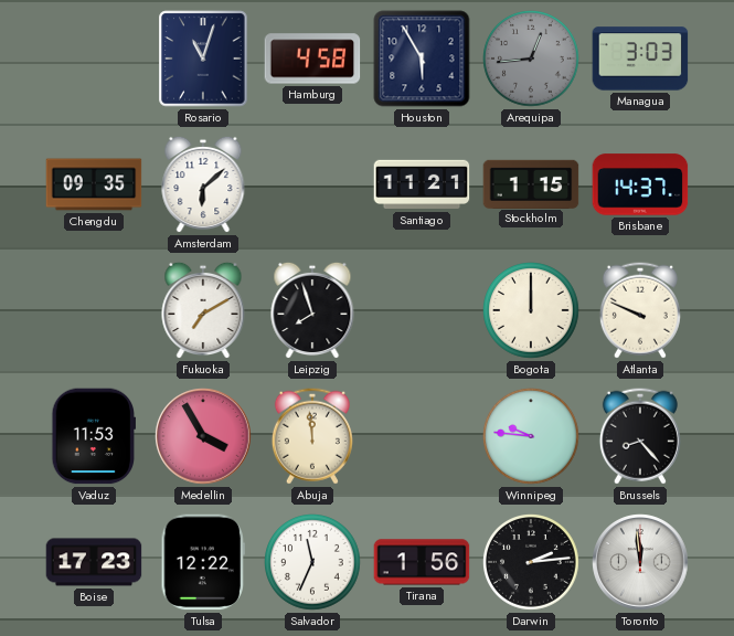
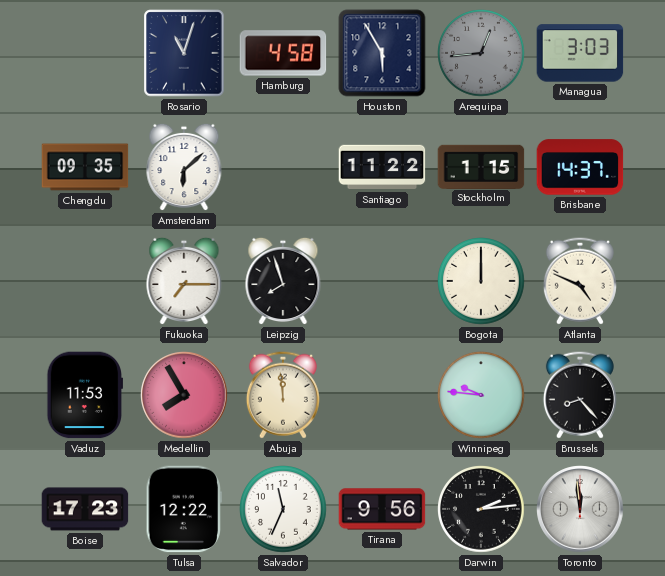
Santiago: 11:21 -> 11:22 (382, 167)
Fukuoka: 7:10 -> 7:15 (184, 281)
Atlanta: 9:49 -> 4:49 (580, 281)
Medellin: 3:55 -> 7:55 (184, 395)
Tirana: 1:56 -> 9:56 (382, 509)
